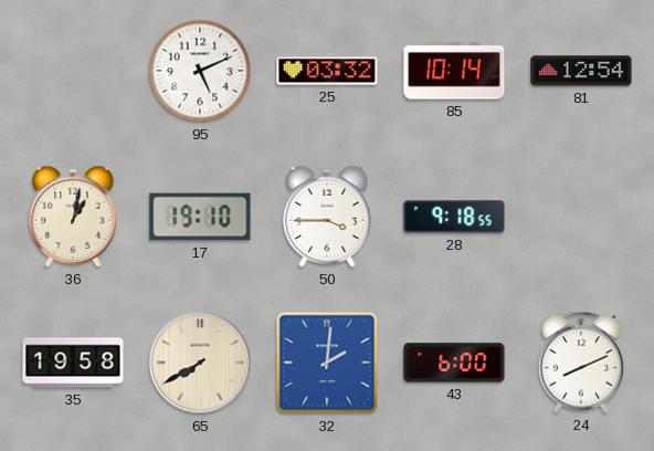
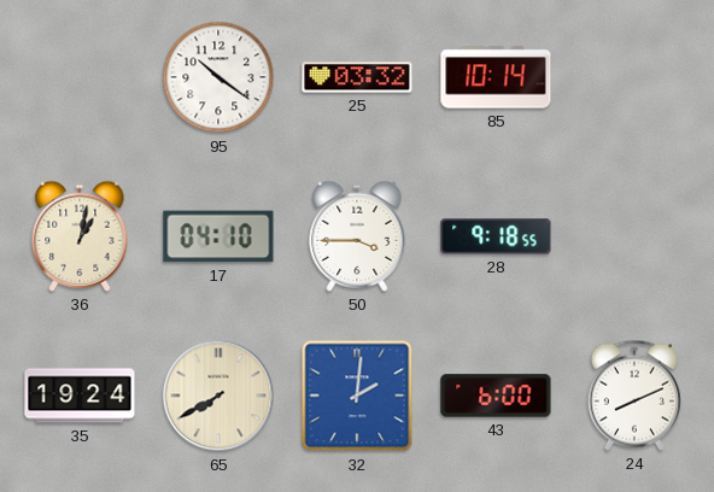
95: 5:11 -> 10:21 (218, 77)
81: 12:54 -> none (581, 71)
17: 19:10 -> 04:10 (218, 236)
35: 19:58 -> 19:24 (80, 396)
